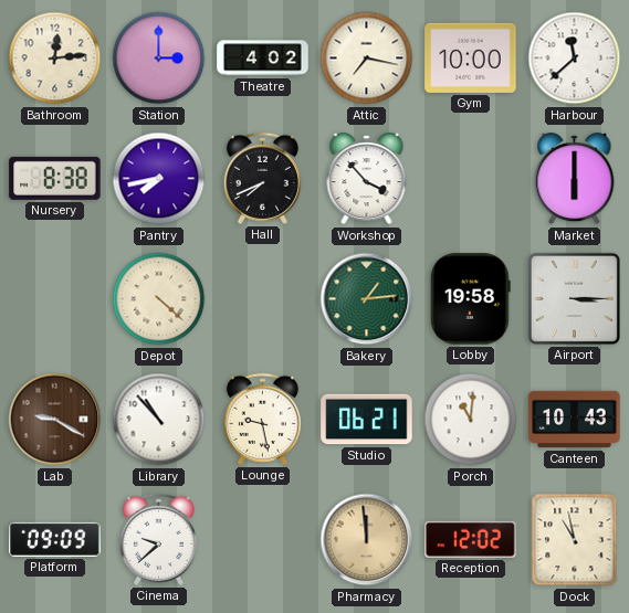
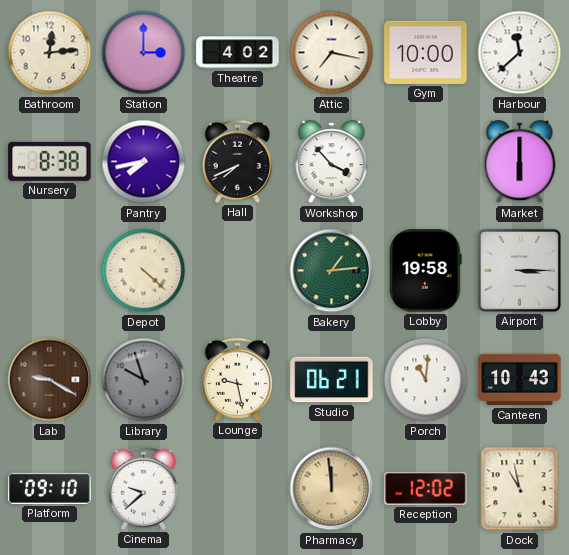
Library: 10:53 -> 9:57 (144, 380)
Library dial: white -> grey (144, 380)
Platform: 09:09 -> 09:10 (50, 488)
